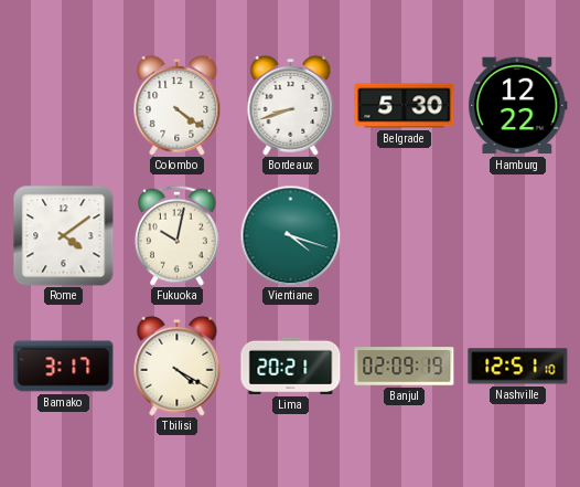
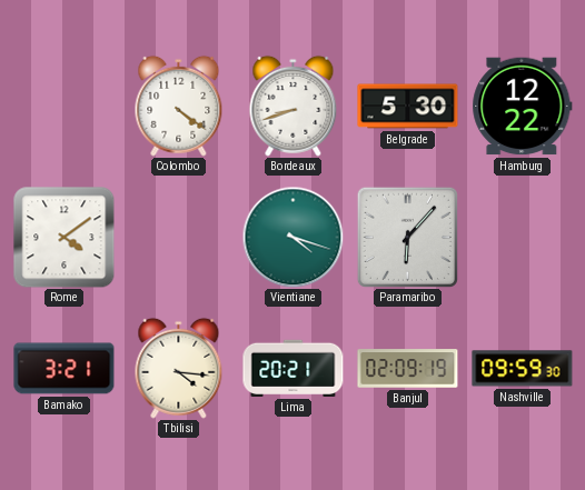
Fukuoka: 10:02 -> none (178, 235)
Paramaribo: none -> 6:07 (407, 237)
Bamako: 3:17 -> 3:21 (65, 369)
Tbilisi: 4:20 -> 4:16 (179, 368)
Nashville: 12:51 -> 09:59 (523, 369)
